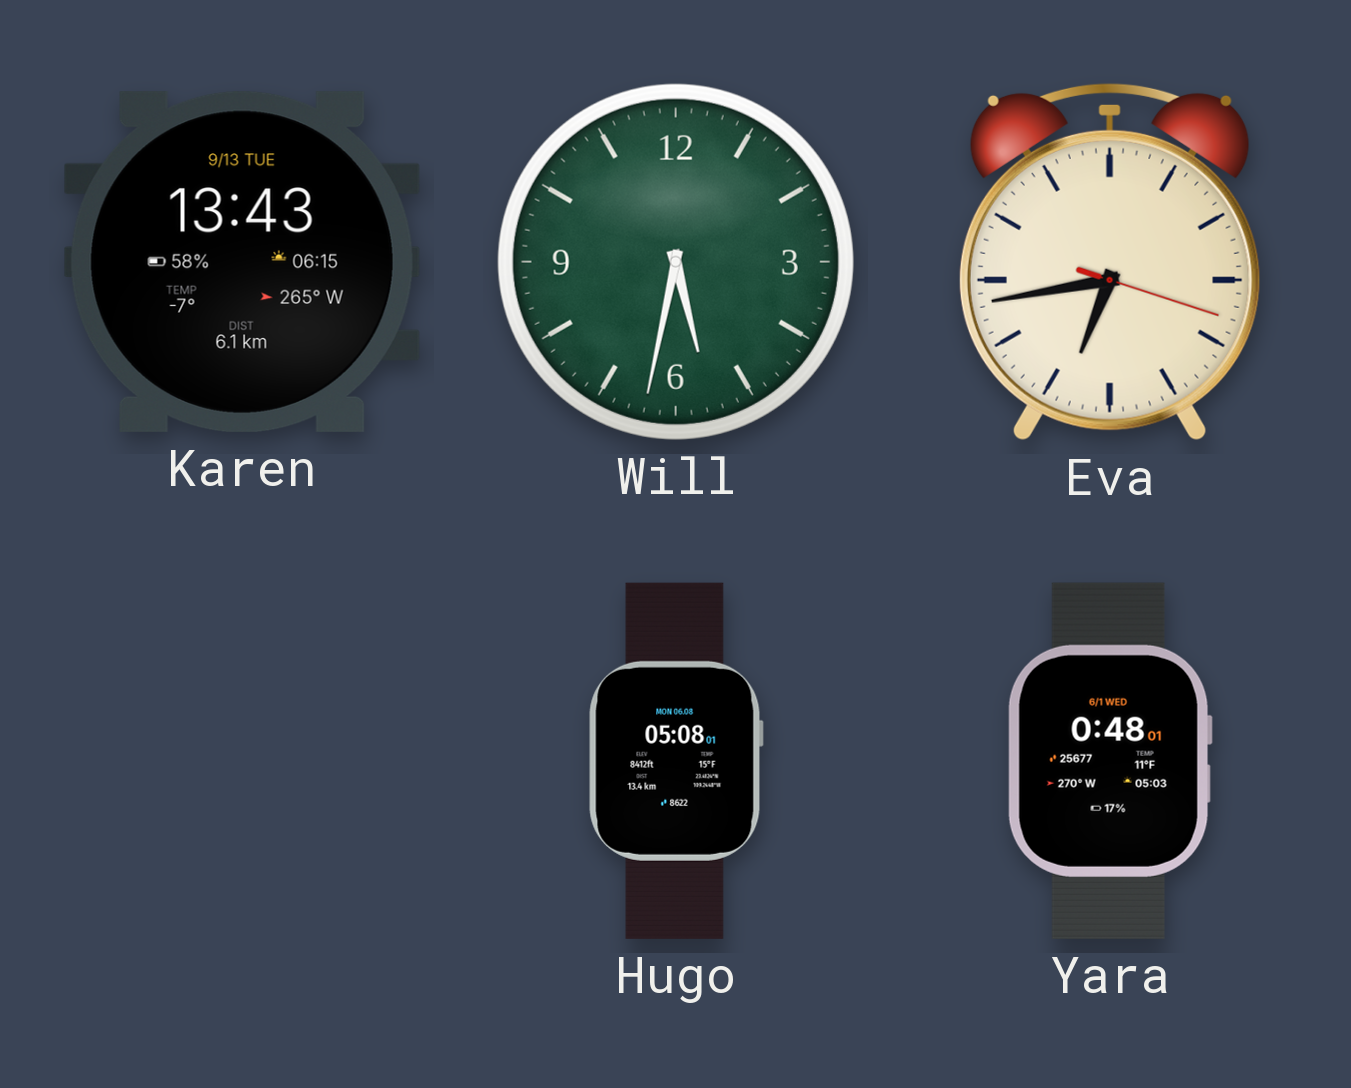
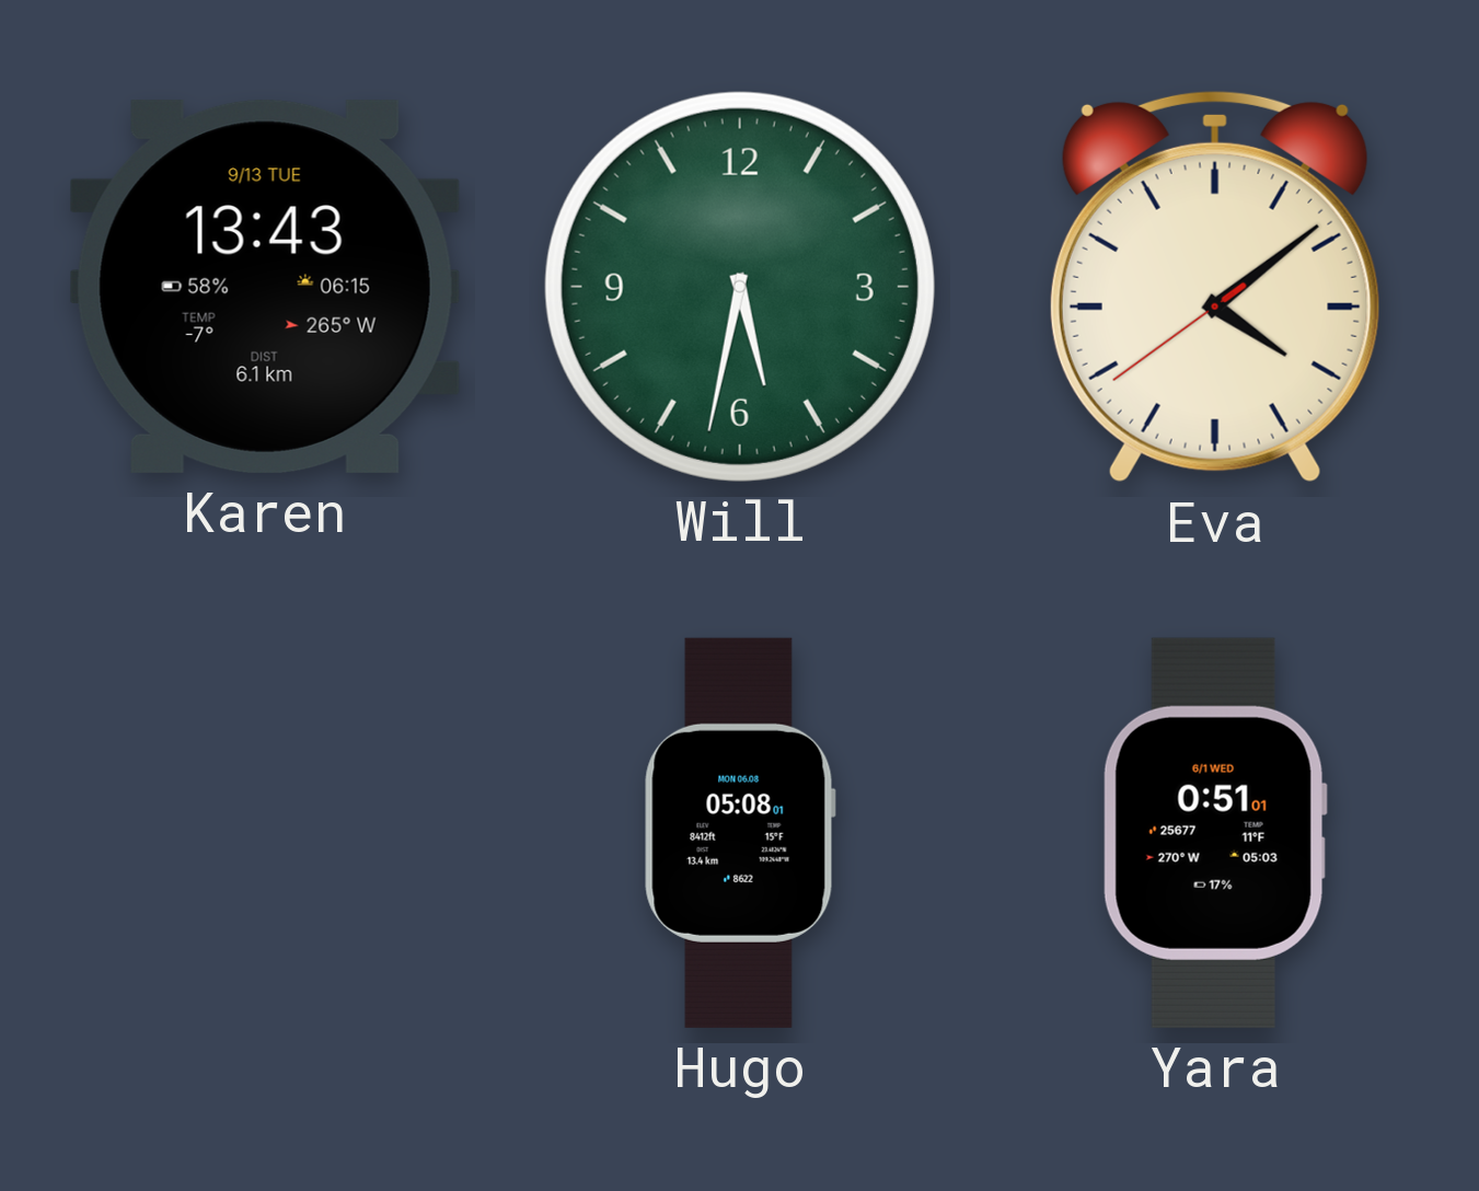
Eva: 6:43 -> 4:08 (1215, 287)
Yara: 0:48 -> 0:51 (1215, 833)
